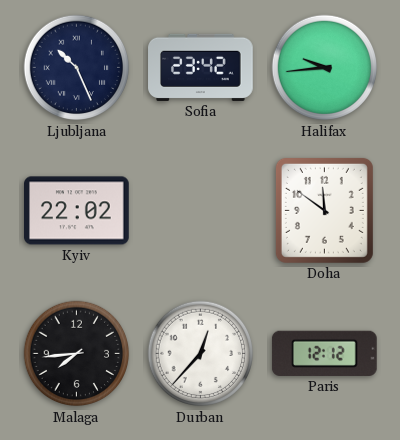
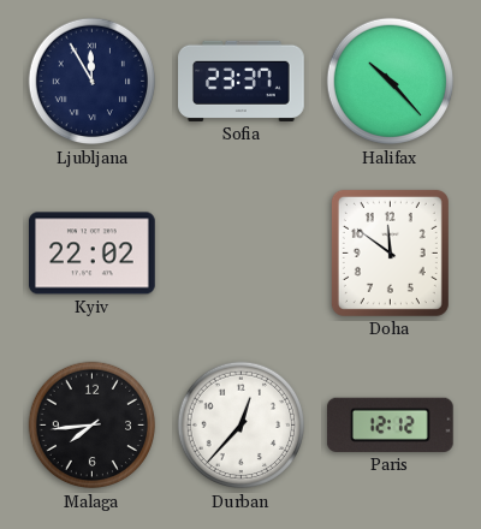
Ljubljana: 10:26 -> 11:55 (93, 82)
Sofia: 23:42 -> 23:37 (242, 81)
Halifax: 9:44 -> 10:23 (391, 82)
